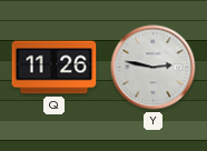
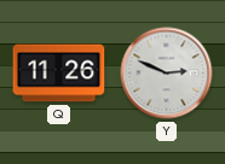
Y: 2:47 -> 2:49 (167, 74)
